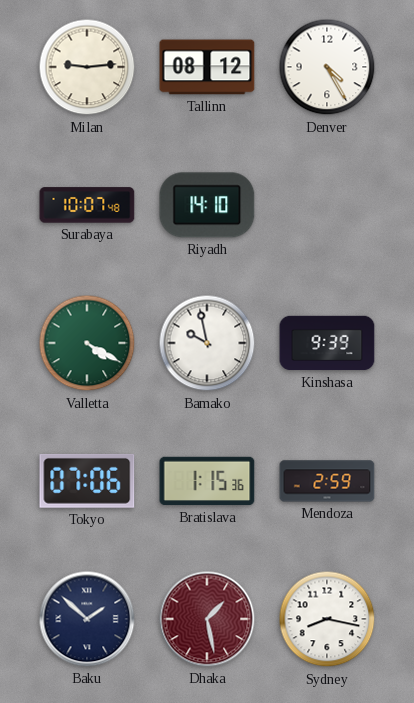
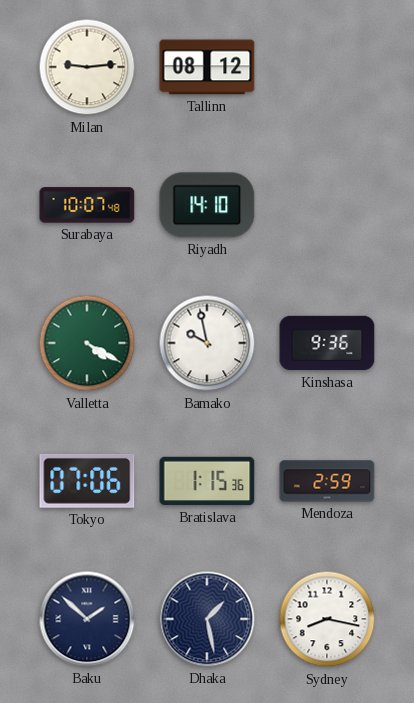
Denver: 4:25 -> none (327, 67)
Kinshasa: 9:39 -> 9:36 (327, 343)
Dhaka dial: burgundy -> navy (207, 619)
